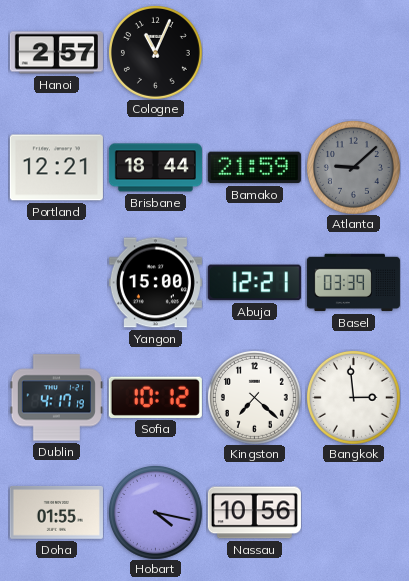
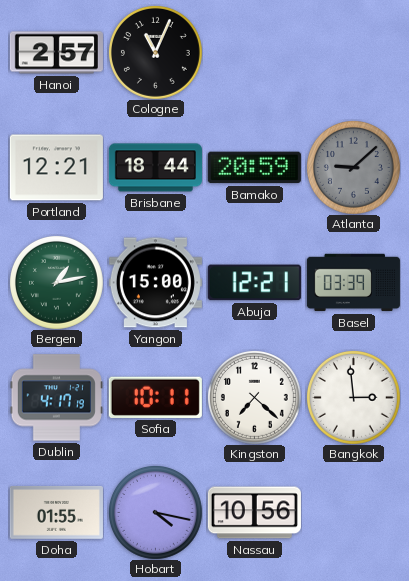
Bamako: 21:59 -> 20:59 (254, 168)
Bergen: none -> 1:13 (56, 282)
Sofia: 10:12 -> 10:11 (155, 397)
